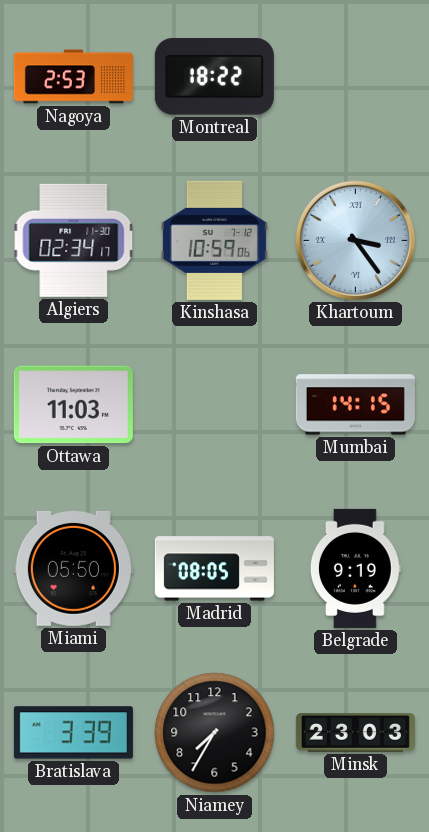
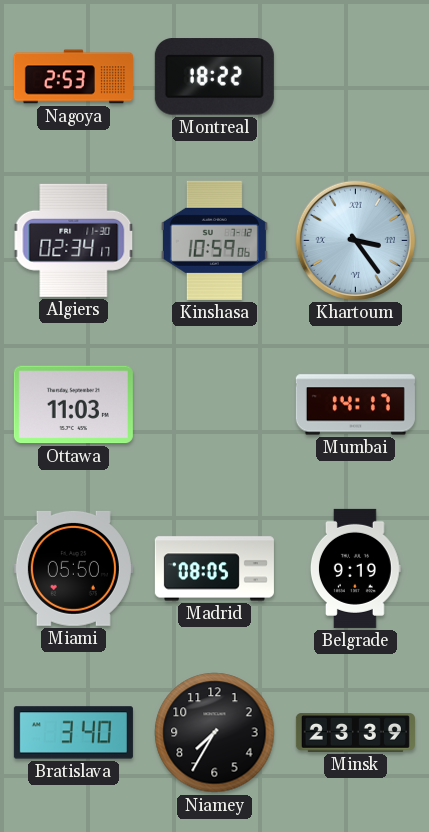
Mumbai: 14:15 -> 14:17 (355, 405)
Bratislava: 3:39 -> 3:40 (73, 733)
Minsk: 23:03 -> 23:39 (355, 733)
